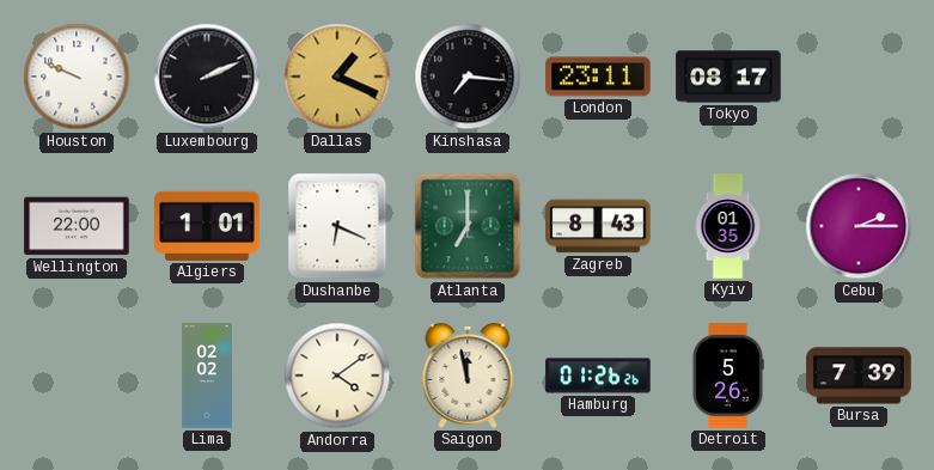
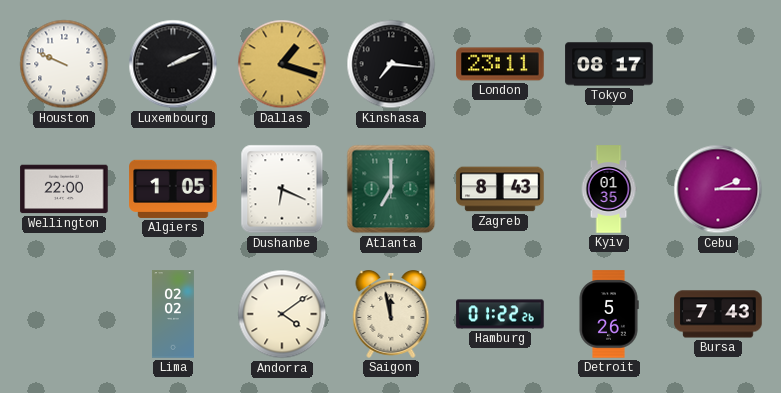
Dallas: 1:19 -> 1:18 (282, 64)
Algiers: 1:01 -> 1:05 (173, 189)
Hamburg: 01:26 -> 01:22 (500, 314)
Bursa: 7:39 -> 7:43 (718, 314)
